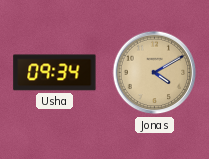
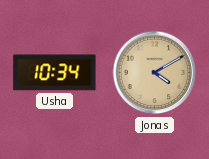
Usha: 09:34 -> 10:34 (55, 73)
